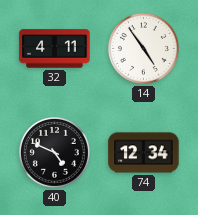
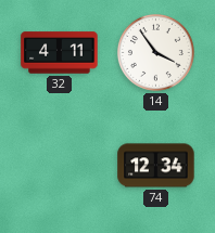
14: 4:54 -> 3:54 (155, 52)
40: 4:49 -> none (54, 152)
